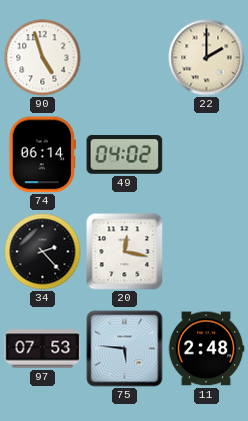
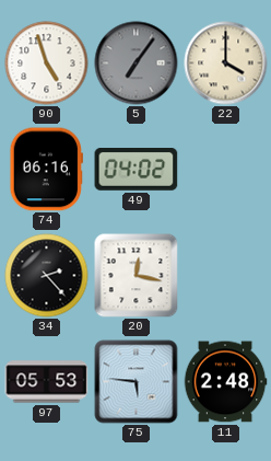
5: none -> 7:06 (137, 64)
22: 2:00 -> 4:00 (226, 64)
74: 06:14 -> 06:16 (46, 170)
97: 07:53 -> 05:53 (47, 382)
